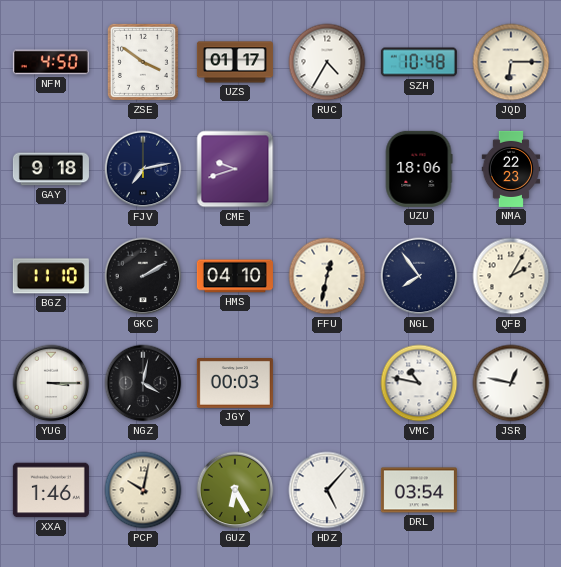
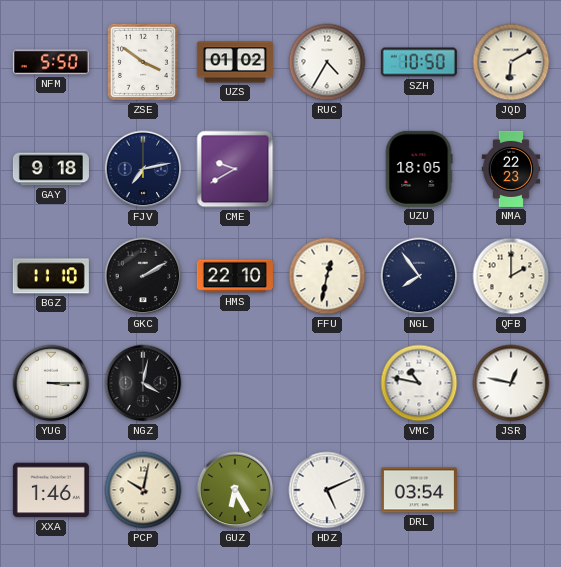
NFM: 4:50 -> 5:50 (51, 62)
UZS: 01:17 -> 01:02 (235, 62)
SZH: 10:48 -> 10:50 (419, 62)
JQD: 6:15 -> 6:10 (511, 62)
CME: 9:42 -> 9:40 (235, 169)
UZU: 18:06 -> 18:05 (419, 169)
HMS: 04:10 -> 22:10 (235, 276)
QFB: 2:05 -> 2:00 (511, 276)
JGY: 00:03 -> none (235, 384)
HDZ: 5:07 -> 5:11 (327, 490)
